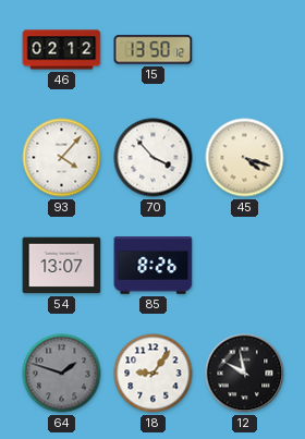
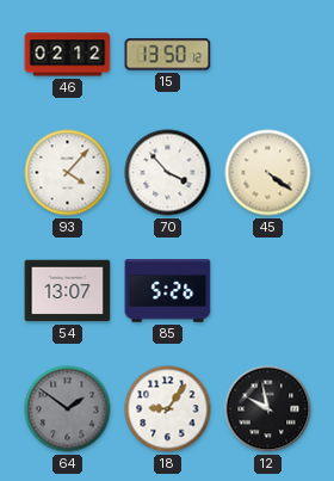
45: 4:18 -> 4:21 (268, 173)
85: 8:26 -> 5:26 (168, 291)
64: 1:48 -> 1:51 (68, 409)
